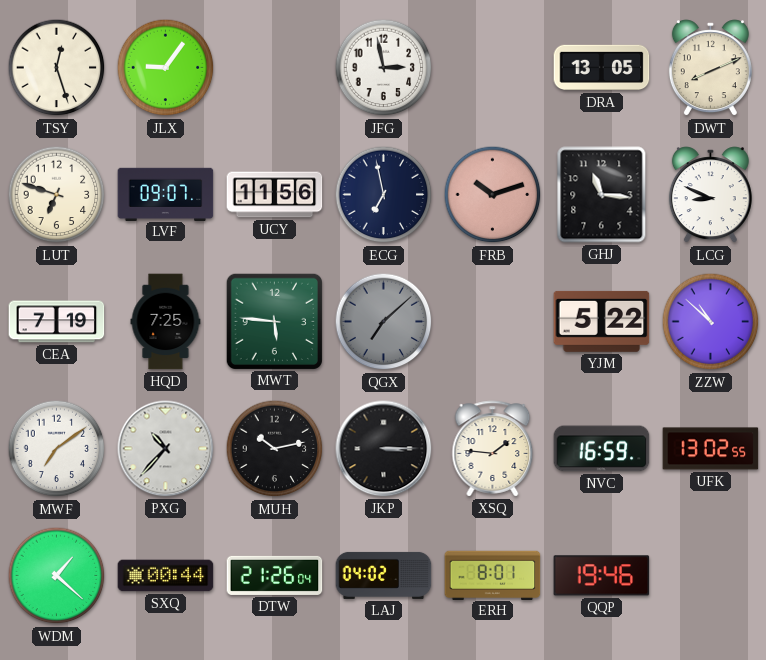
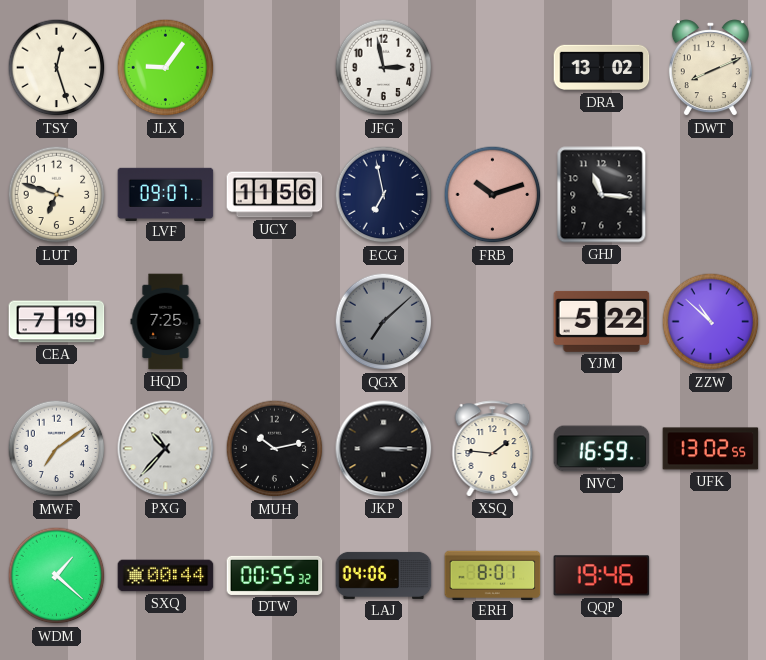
DRA: 13:05 -> 13:02 (602, 68)
LCG: 8:49 -> none (710, 195)
MWT: 5:46 -> none (274, 321)
DTW: 21:26 -> 00:55 (275, 575)
LAJ: 04:02 -> 04:06 (384, 575)
